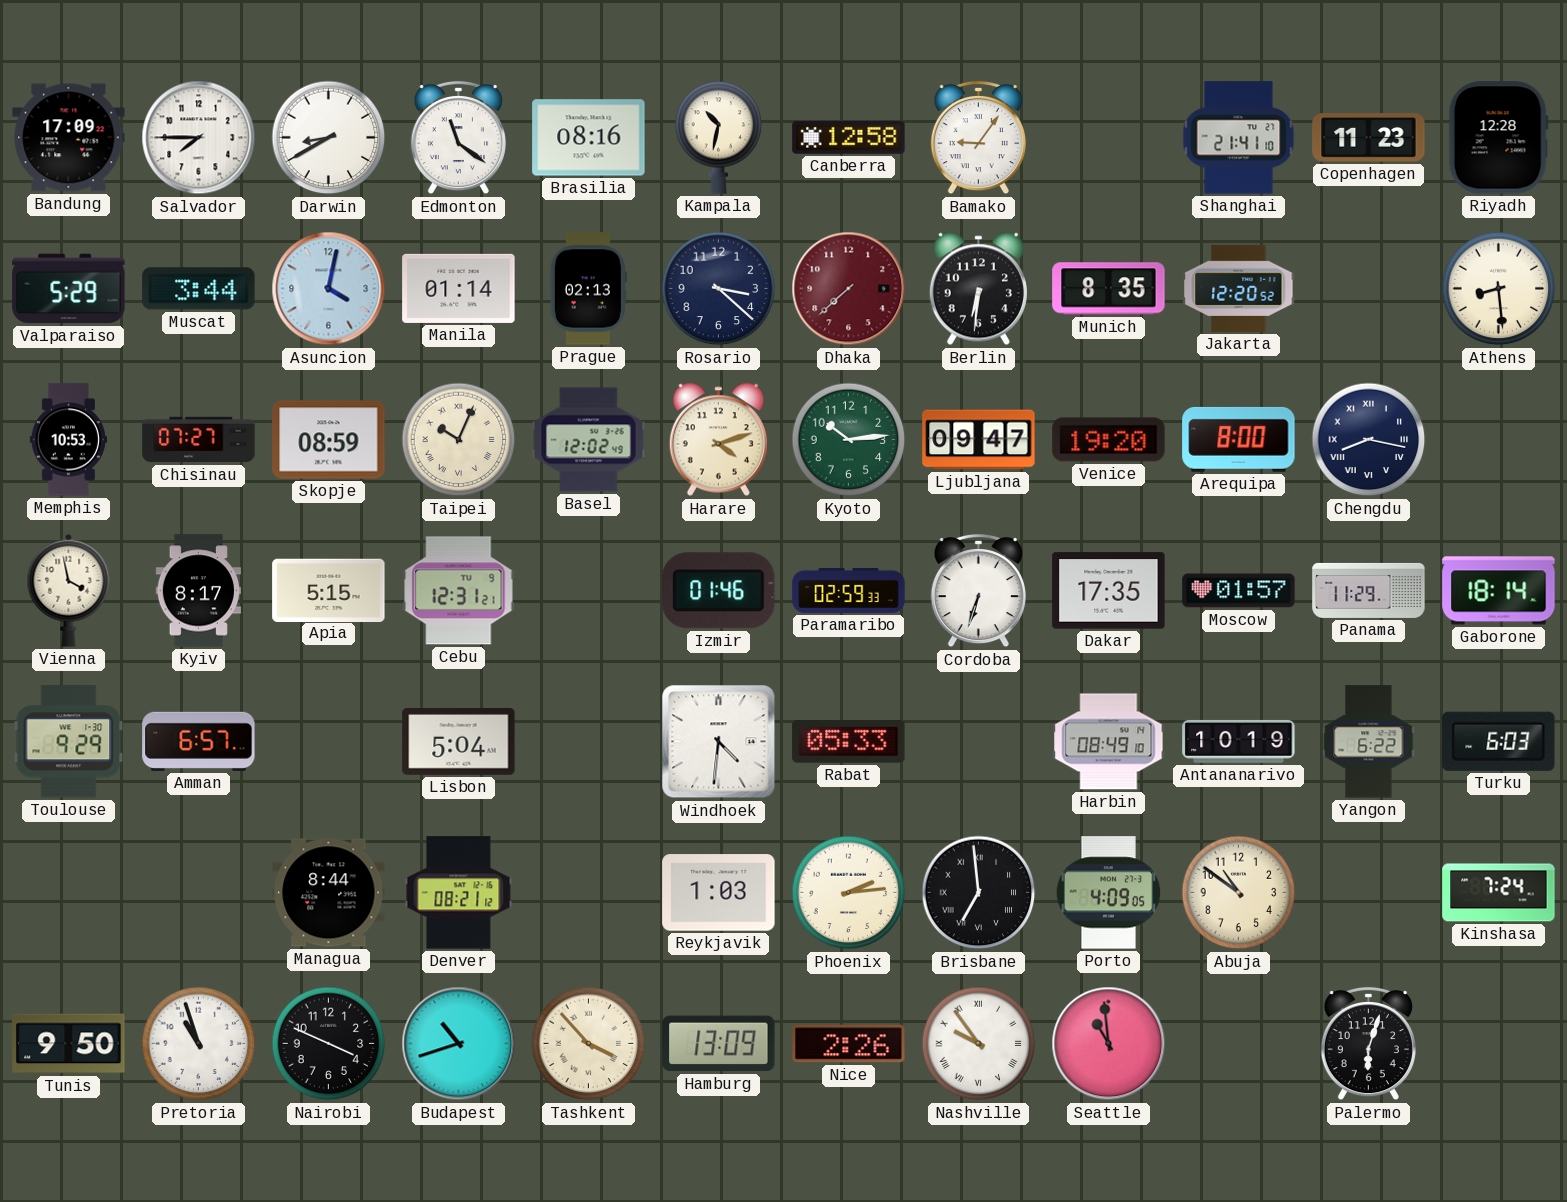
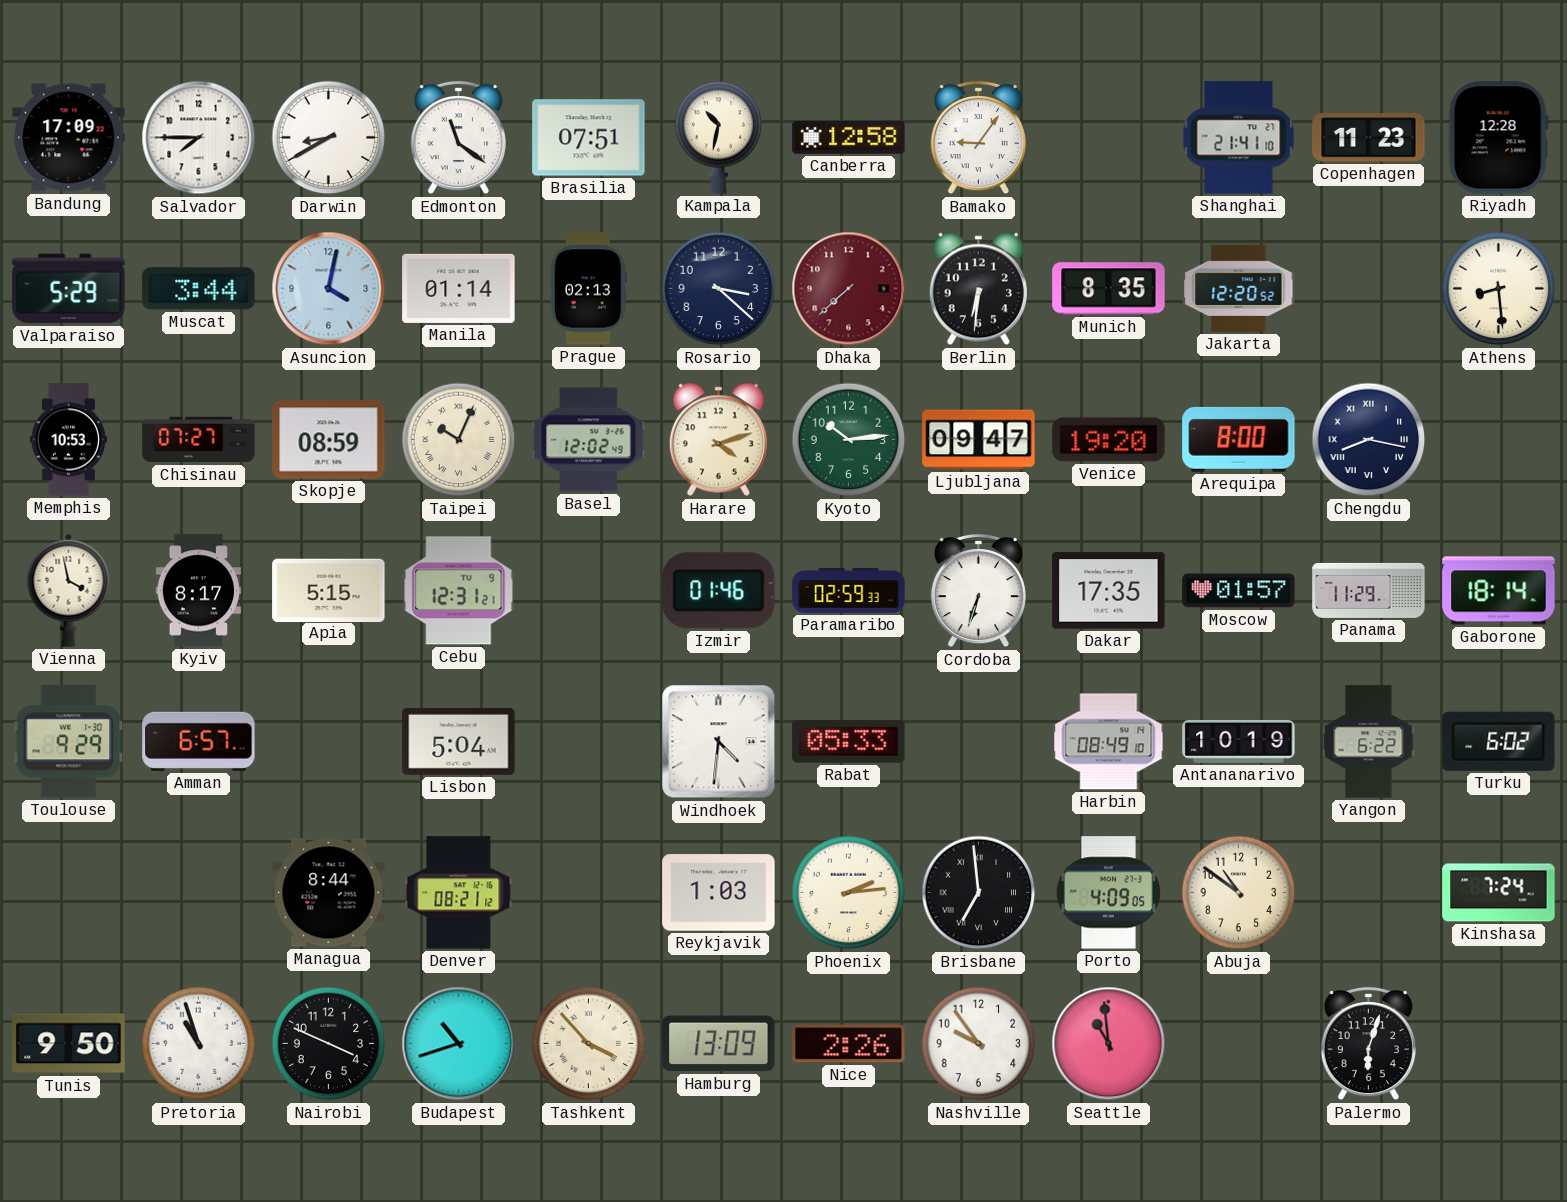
Brasilia: 08:16 -> 07:51 (589, 138)
Turku: 6:03 -> 6:02 (1499, 741)
Nashville numerals: Roman -> Arabic (979, 1044)
